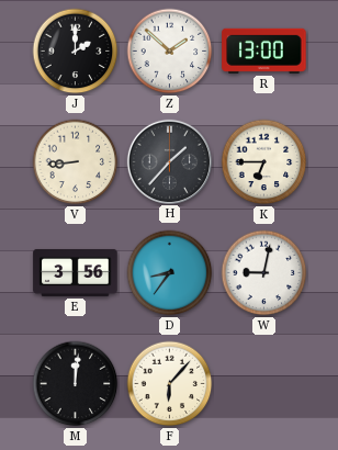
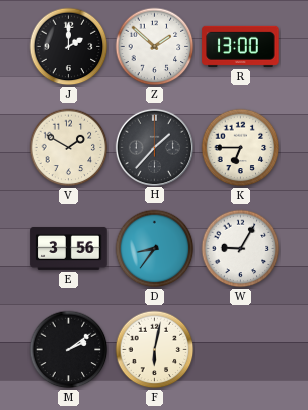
V: 8:44 -> 1:50 (69, 148)
W: 9:02 -> 9:05 (241, 249)
M: 12:01 -> 2:09 (69, 350)
F: 6:07 -> 6:02 (155, 350)
